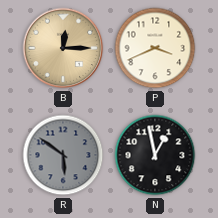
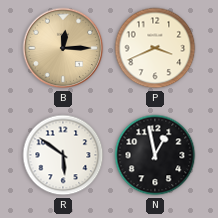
R dial: grey -> white (63, 155)
